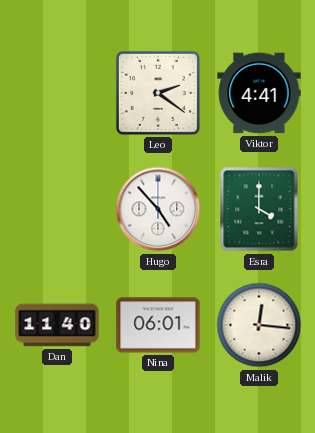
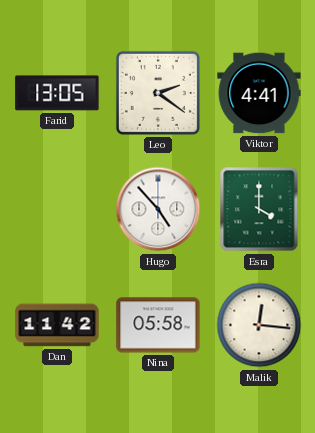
Farid: none -> 13:05 (57, 93)
Dan: 11:40 -> 11:42 (57, 325)
Nina: 06:01 -> 05:58 (158, 325)
